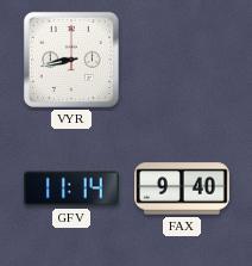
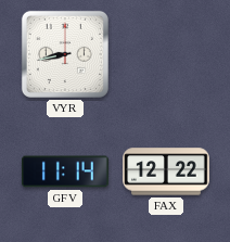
FAX: 9:40 -> 12:22 (166, 171)
